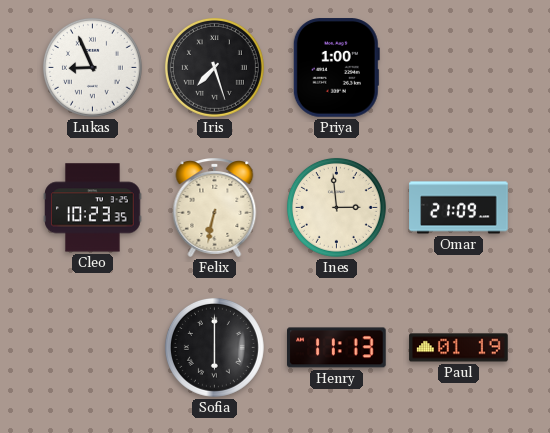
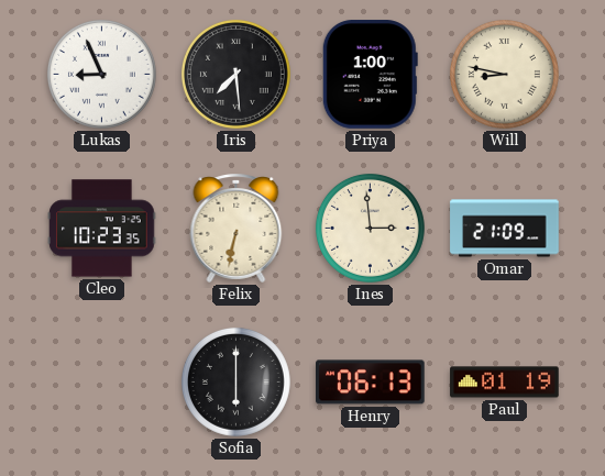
Iris: 7:27 -> 7:29 (235, 74)
Will: none -> 8:47 (504, 74)
Henry: 11:13 -> 06:13 (371, 383)
